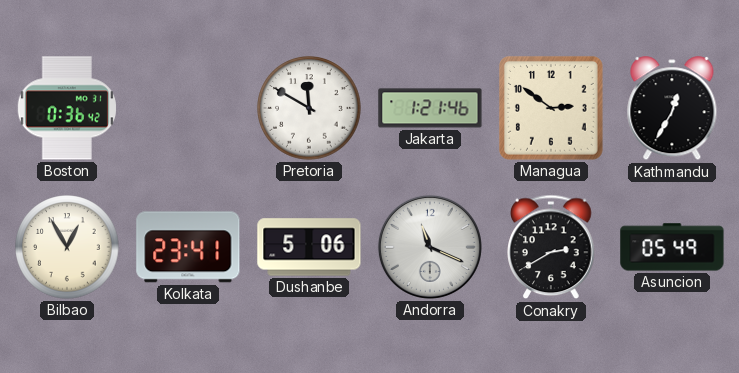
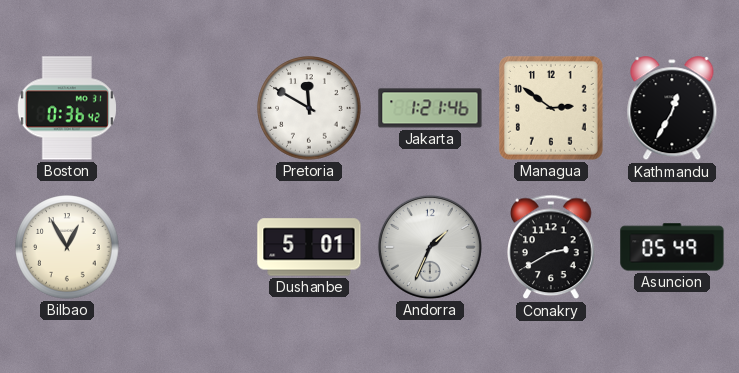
Kolkata: 23:41 -> none (188, 247)
Dushanbe: 5:06 -> 5:01 (309, 247)
Andorra: 11:19 -> 1:34 (430, 247)
